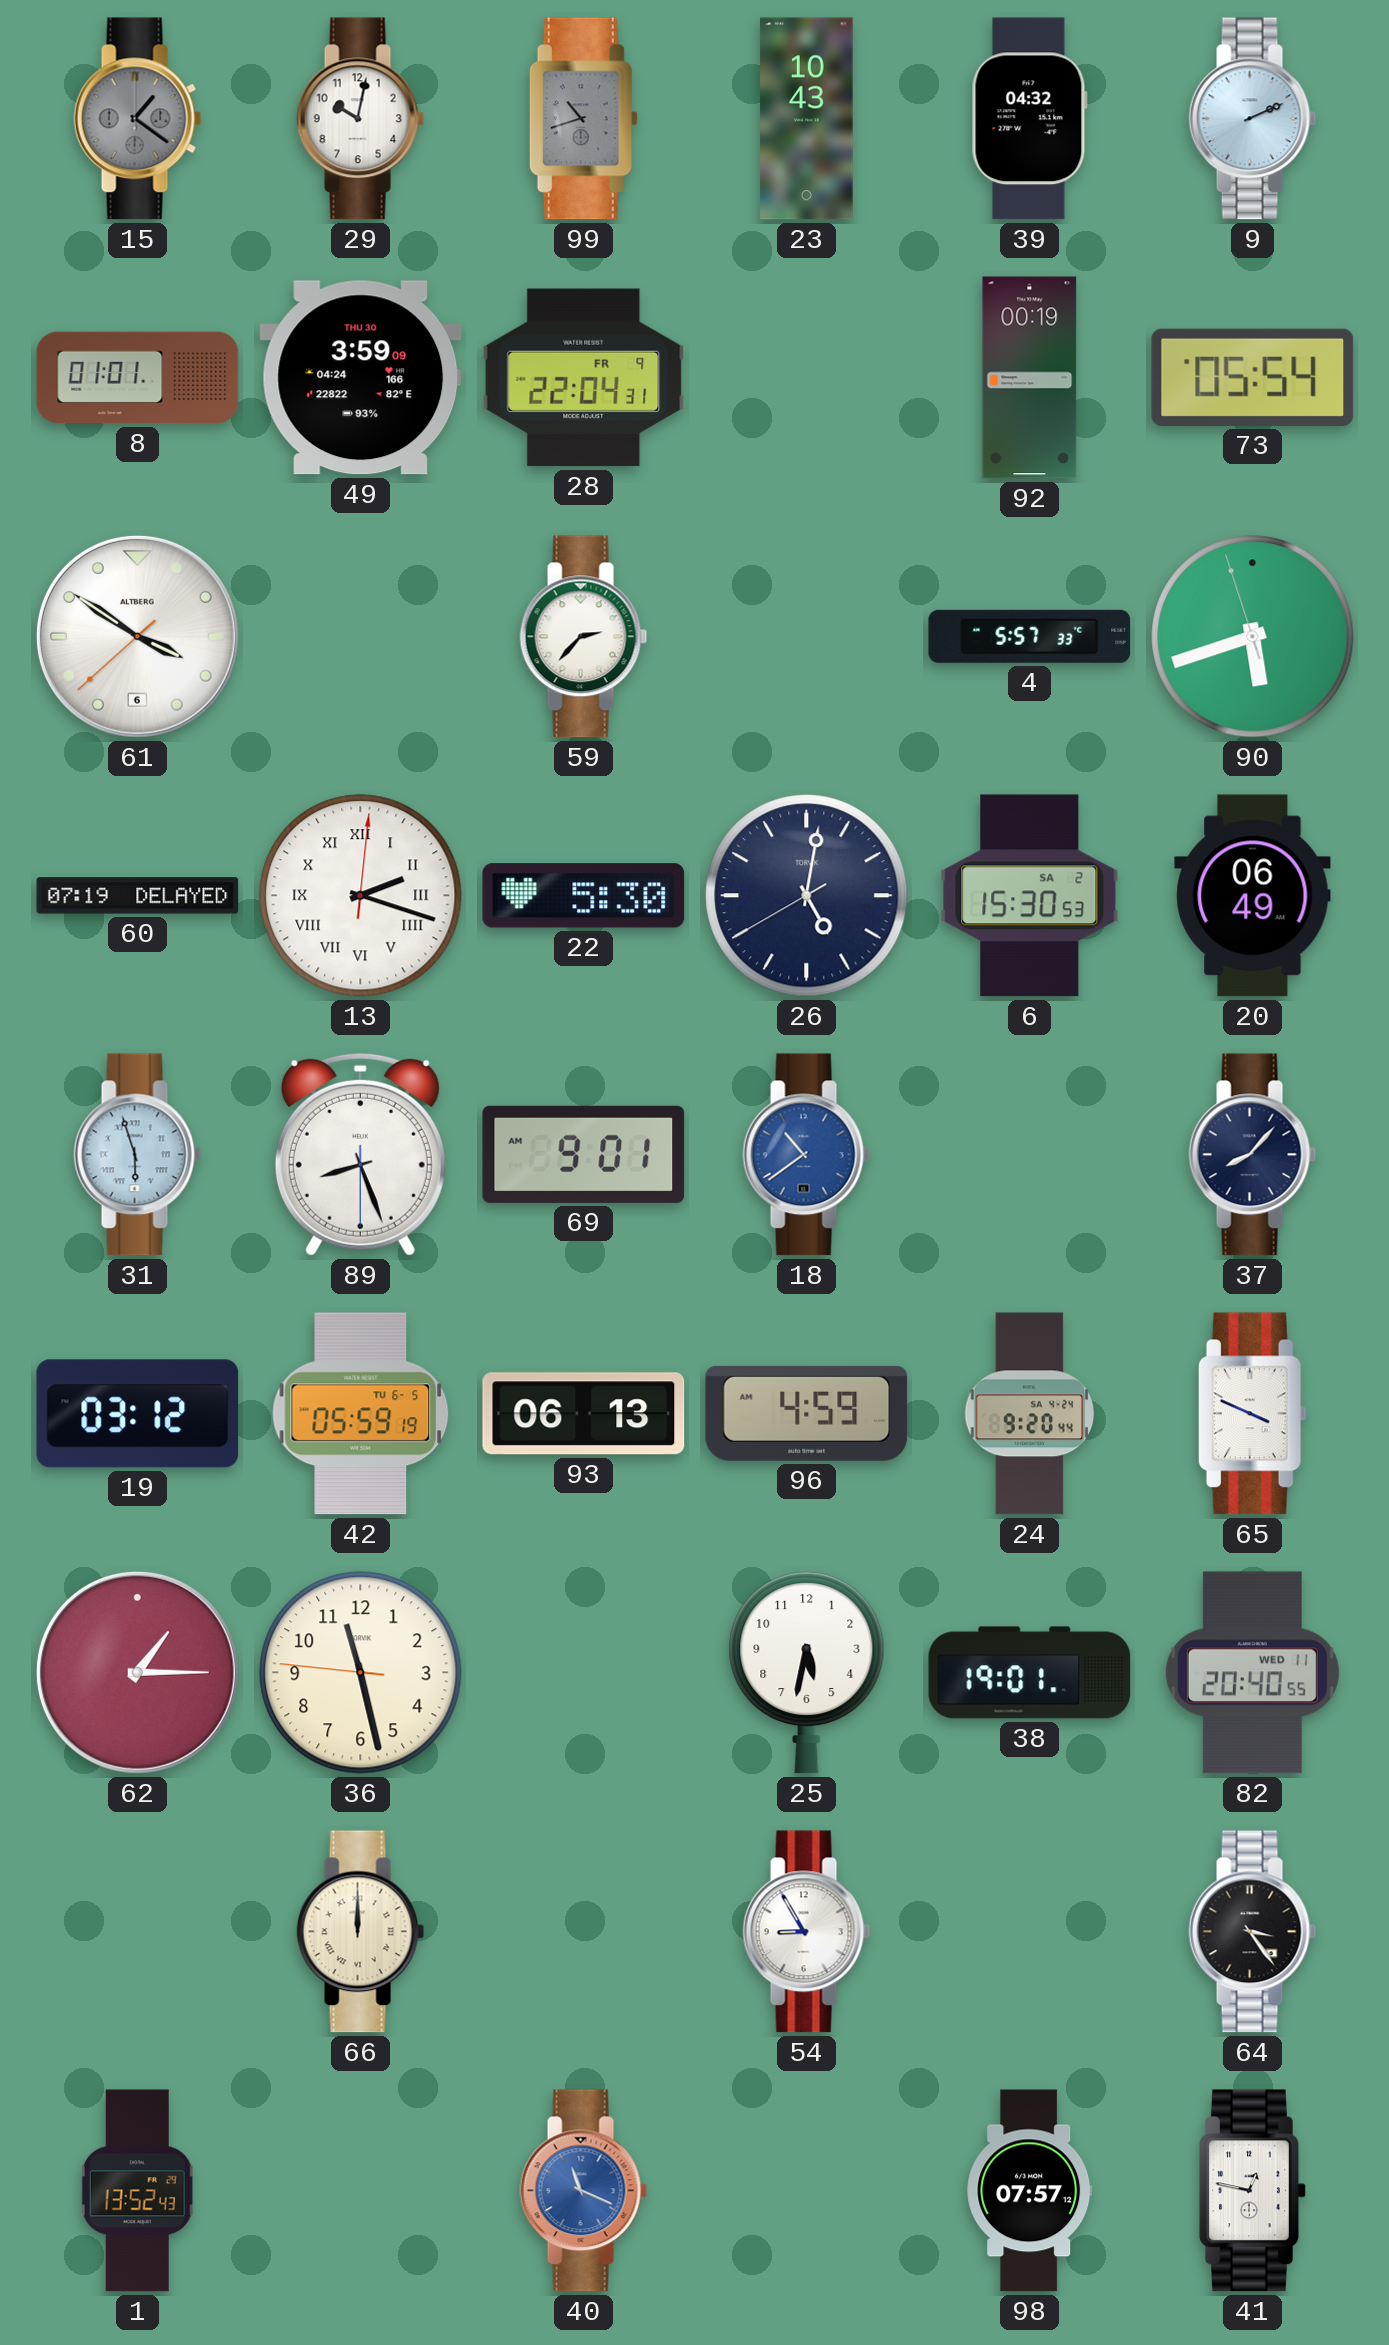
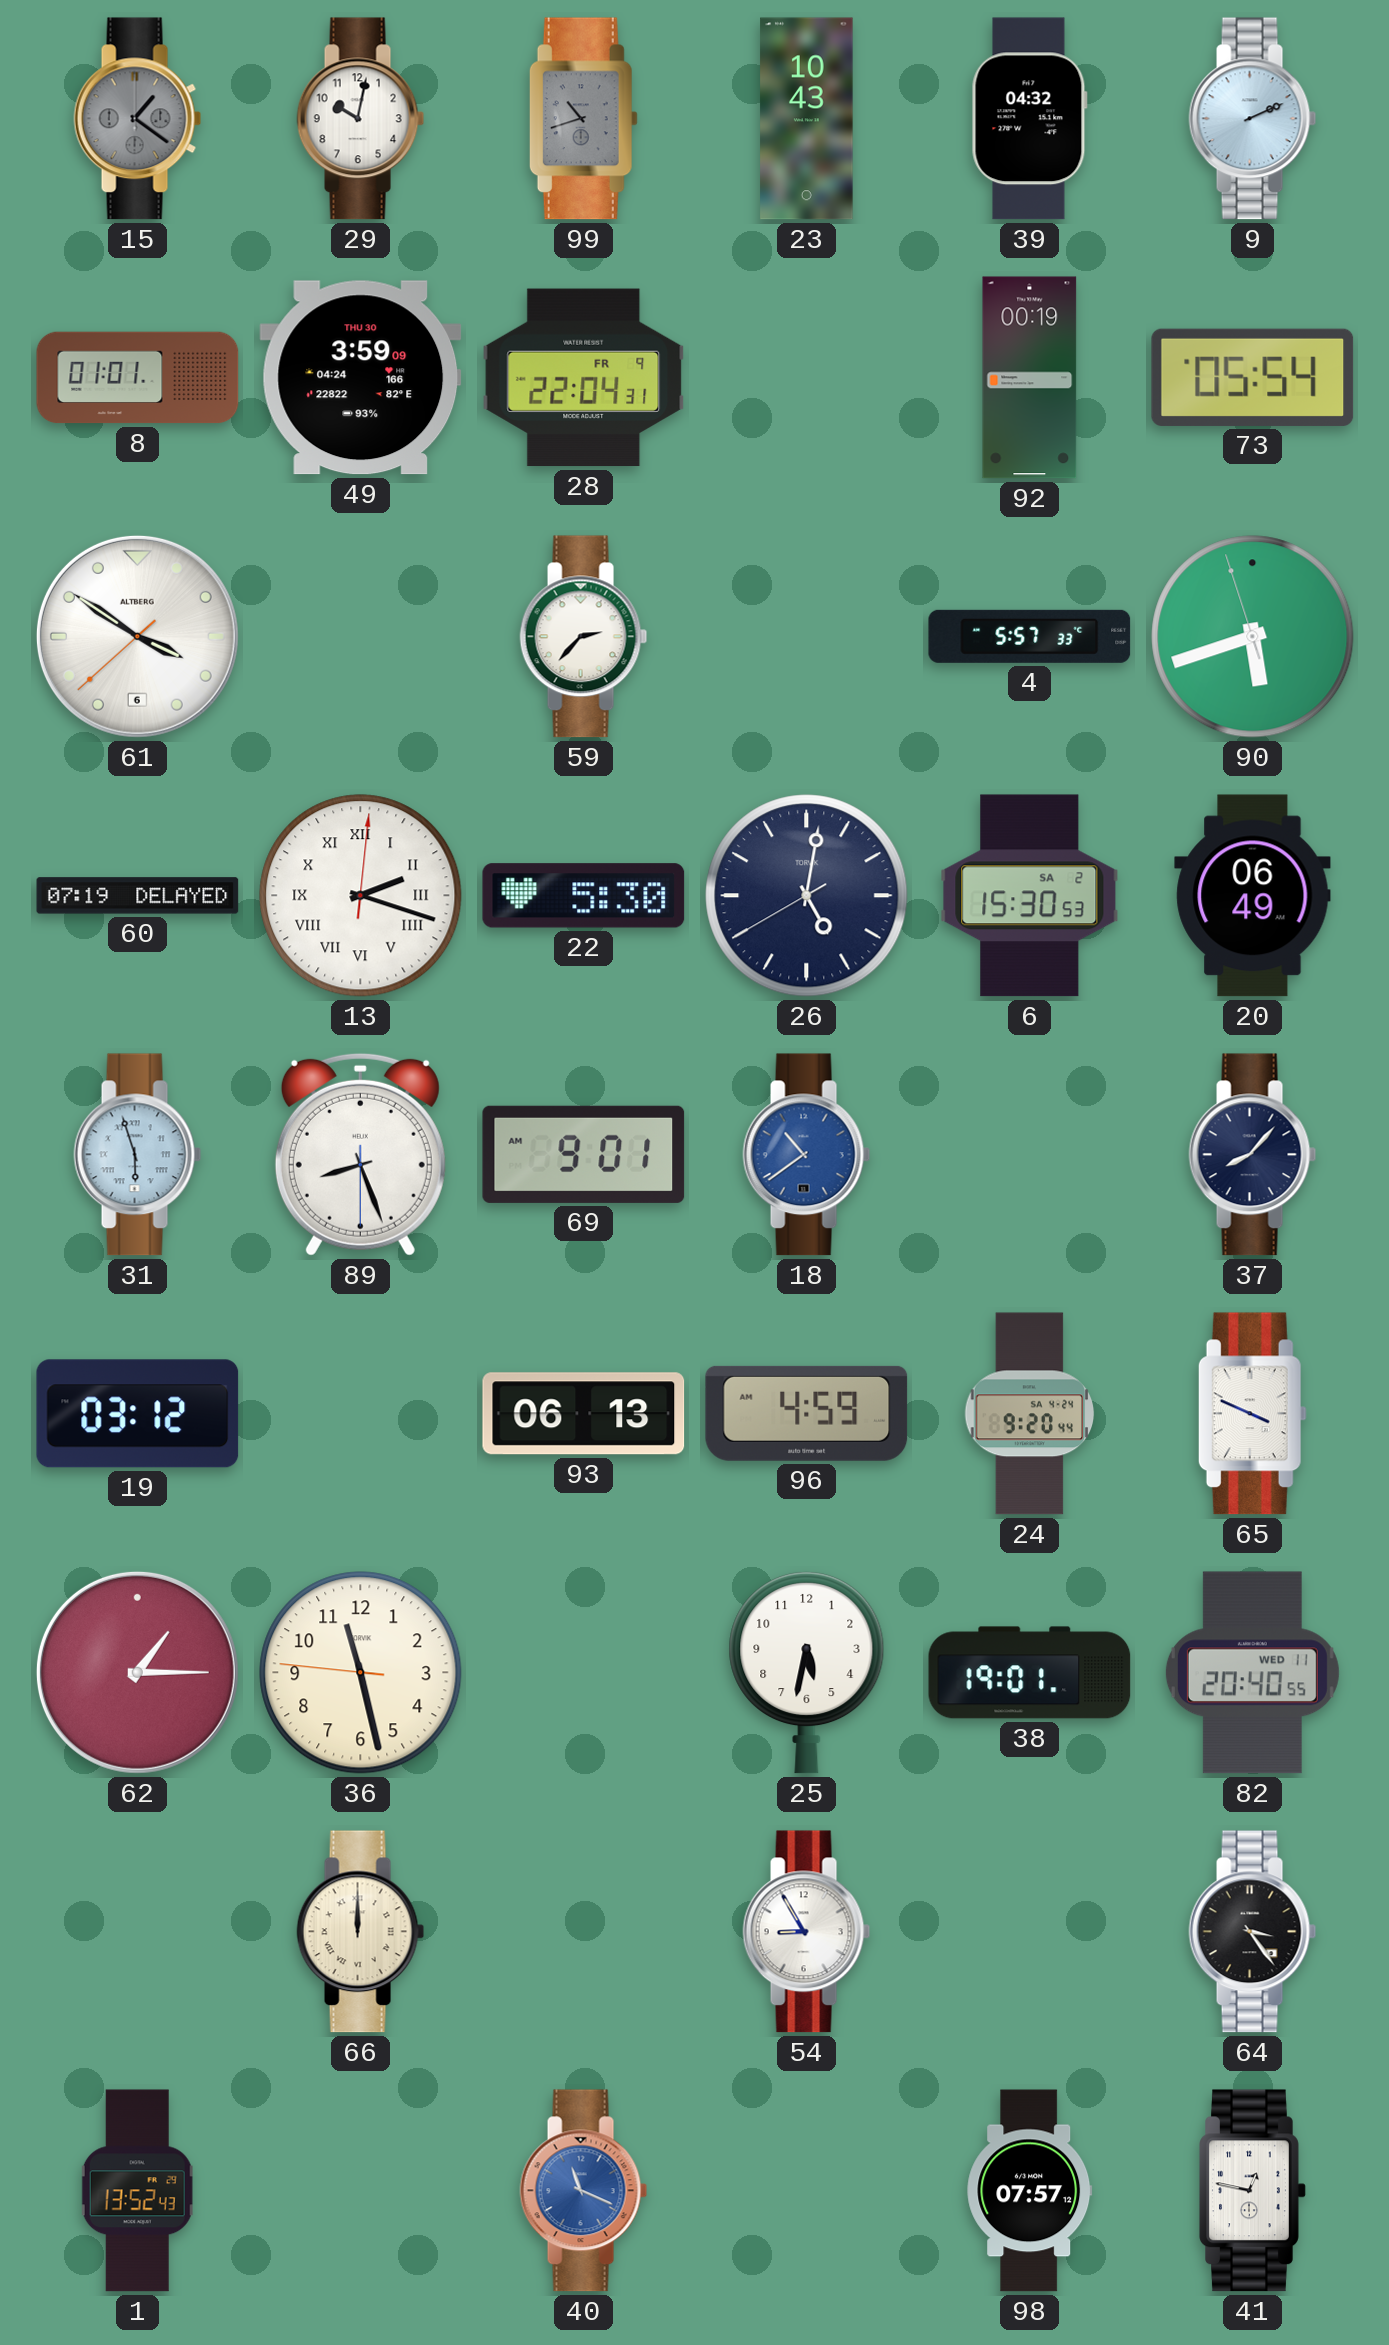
42: 05:59 -> none (361, 1414)
